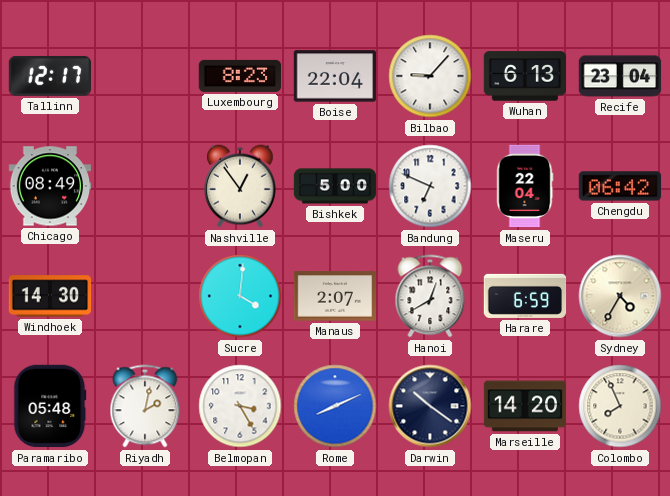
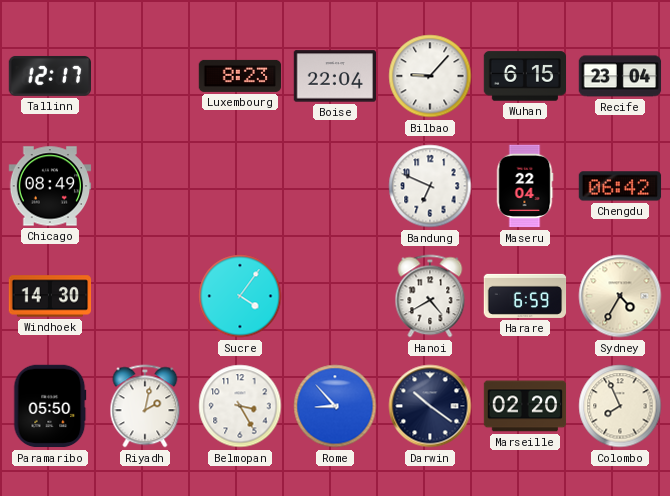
Wuhan: 6:13 -> 6:15 (525, 76)
Nashville: 12:54 -> none (241, 186)
Bishkek: 5:00 -> none (335, 186)
Sucre: 4:01 -> 4:06 (240, 296)
Manaus: 2:07 -> none (335, 296)
Hanoi: 12:40 -> 4:40 (430, 296)
Paramaribo: 05:48 -> 05:50 (50, 406)
Rome: 8:11 -> 8:53 (335, 406)
Marseille: 14:20 -> 02:20 (525, 406)
